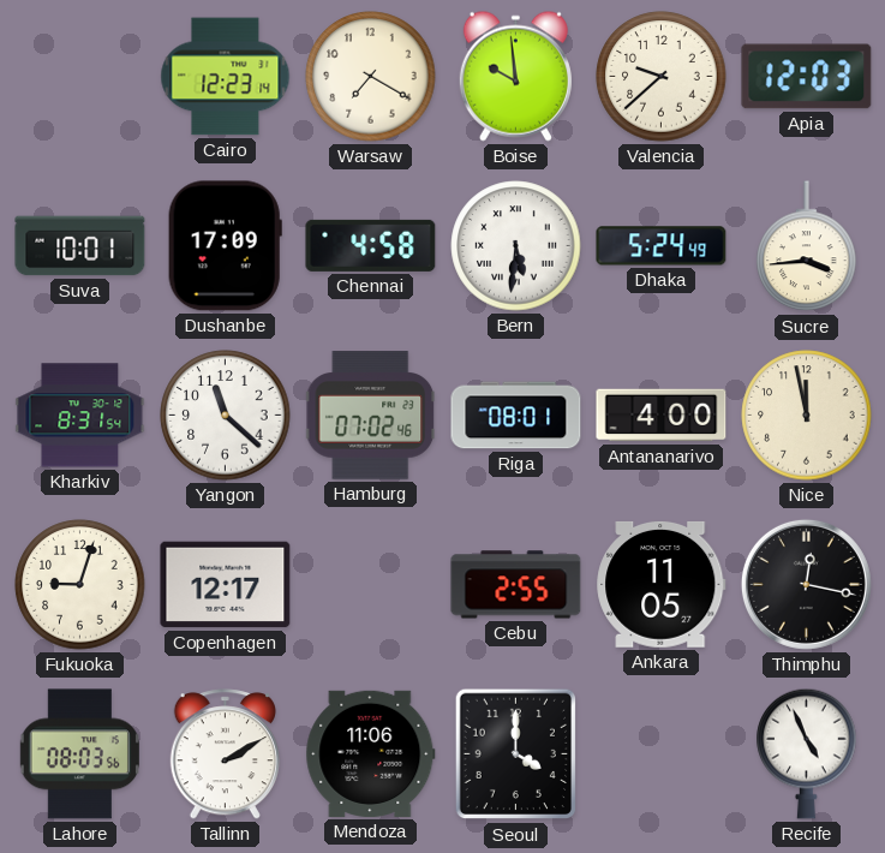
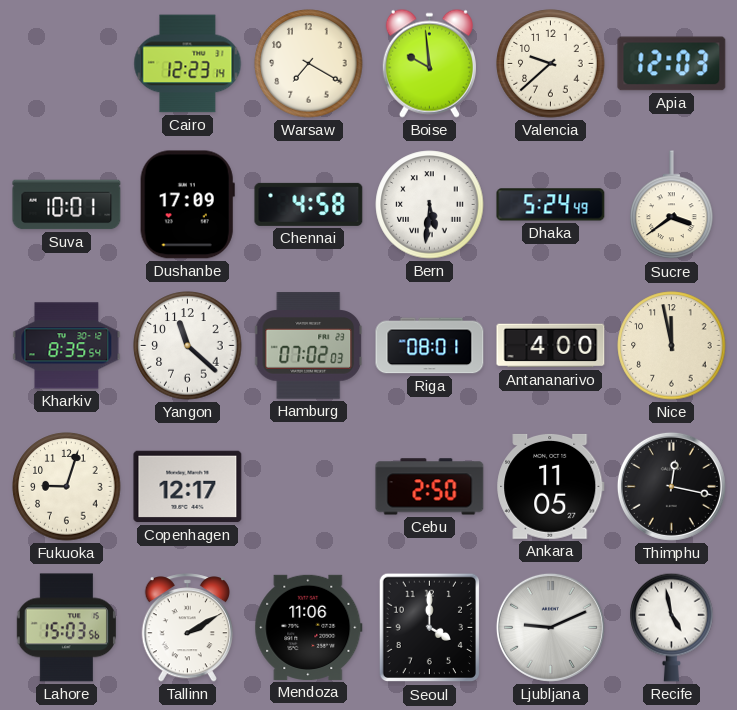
Sucre: 3:44 -> 3:39 (672, 205)
Kharkiv: 8:31 -> 8:35 (67, 346)
Hamburg: 07:02:46 -> 07:02:03 (309, 346)
Cebu: 2:55 -> 2:50 (430, 487)
Lahore: 08:03 -> 15:03 (66, 628)
Ljubljana: none -> 9:11 (550, 627)
Recife: 4:56 -> 4:58 (672, 627)
